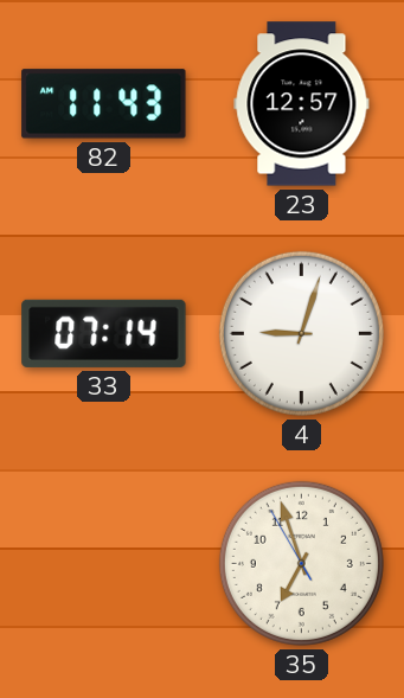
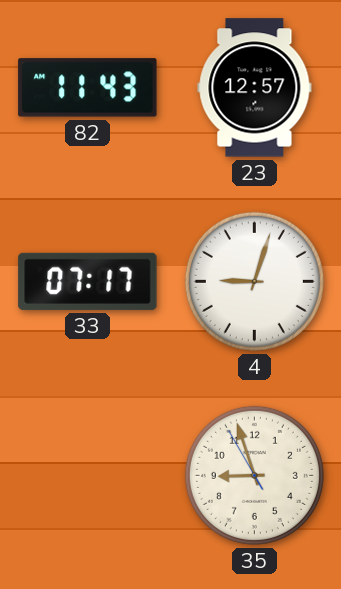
33: 07:14 -> 07:17 (88, 281)
35: 6:56 -> 8:56 (254, 475)
